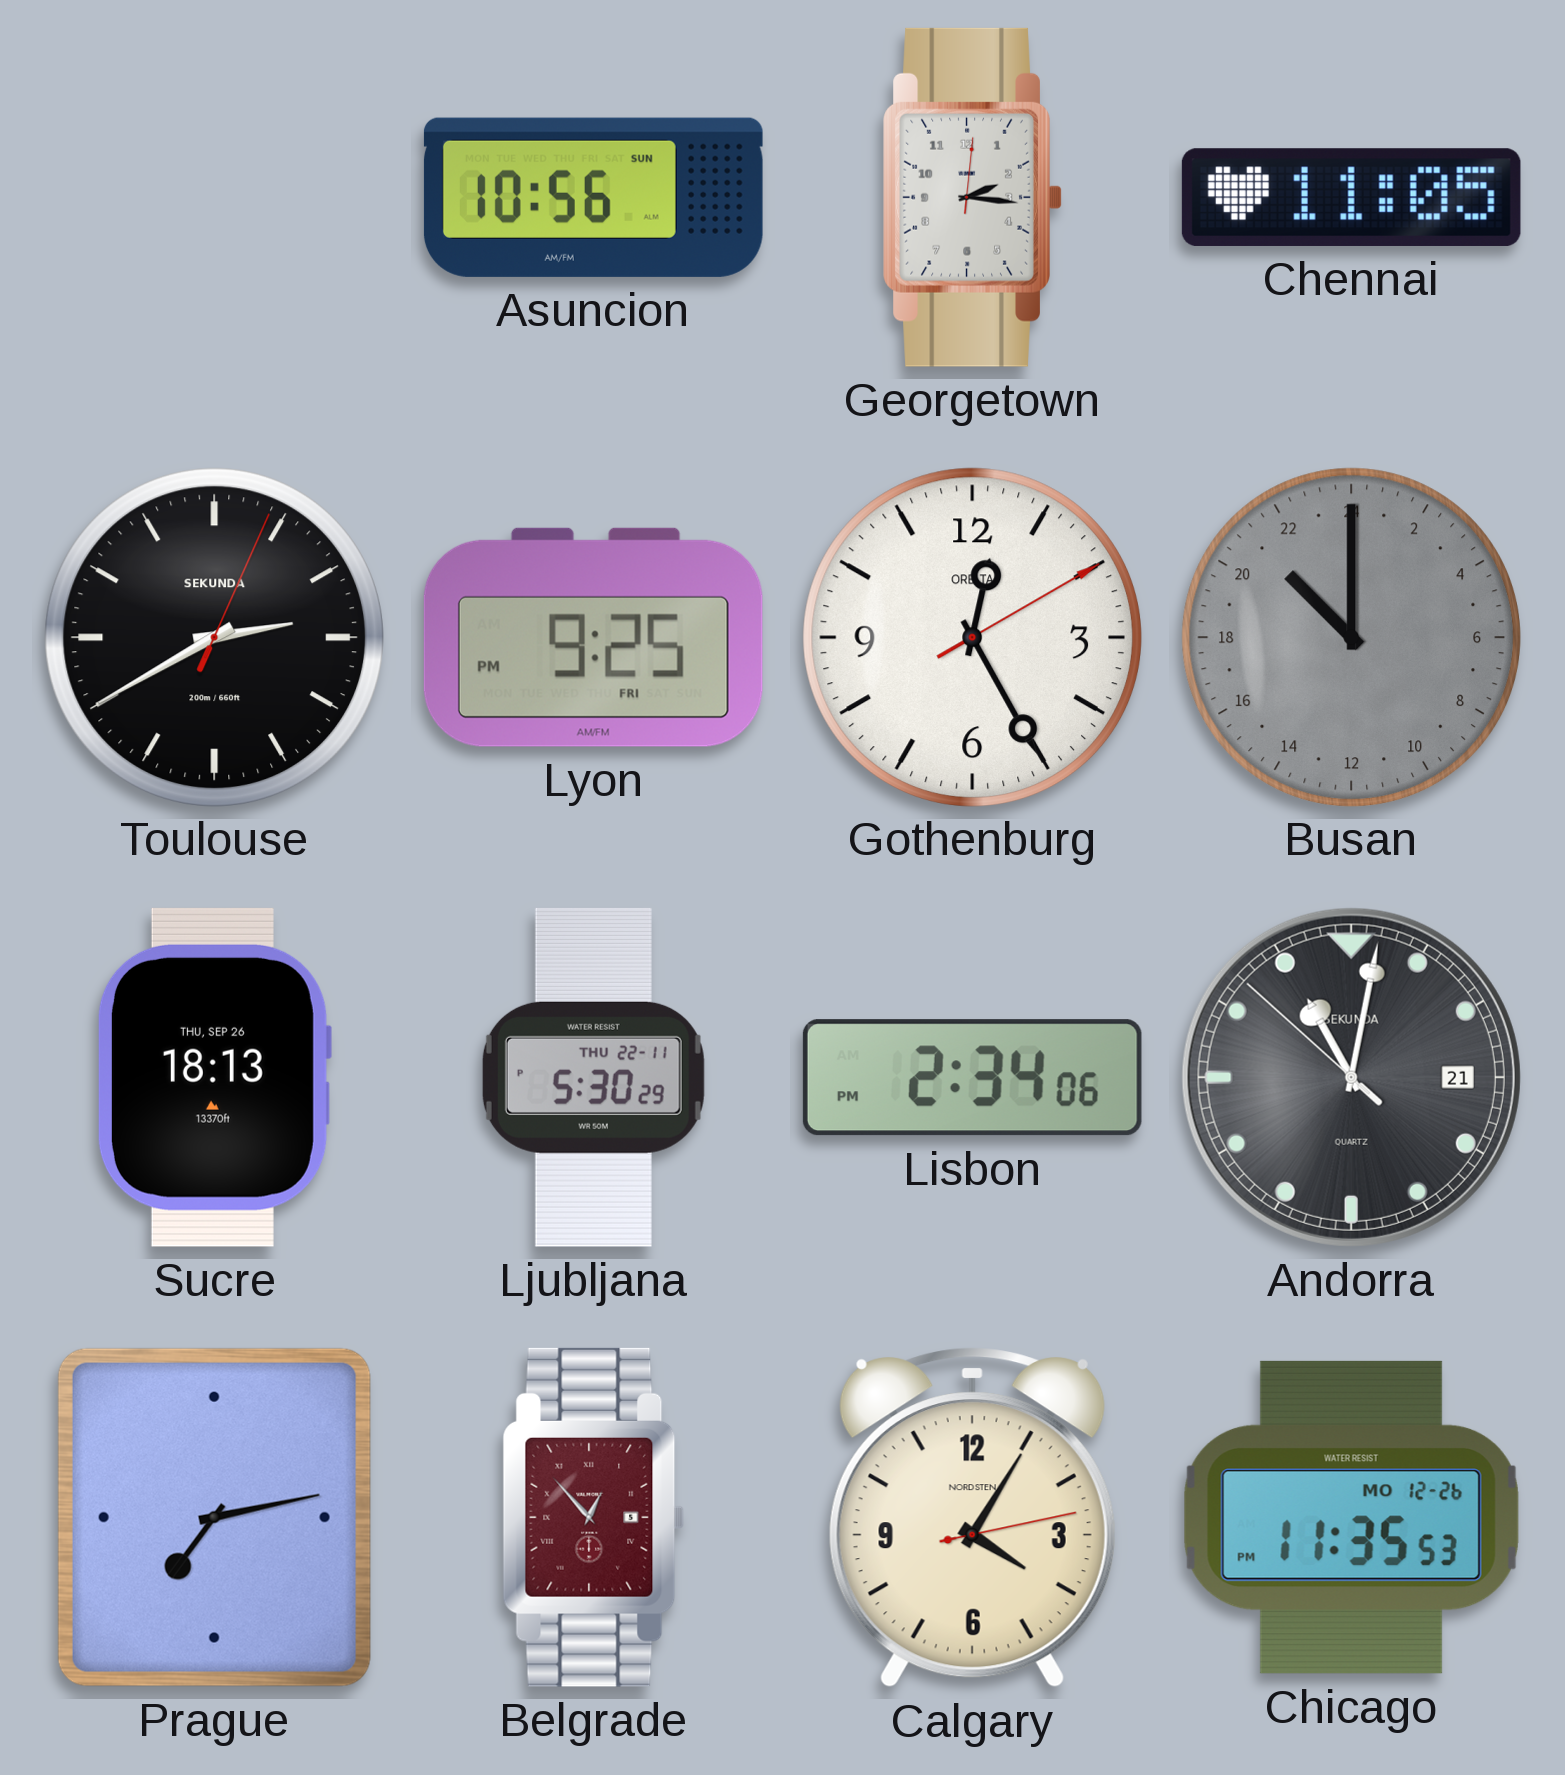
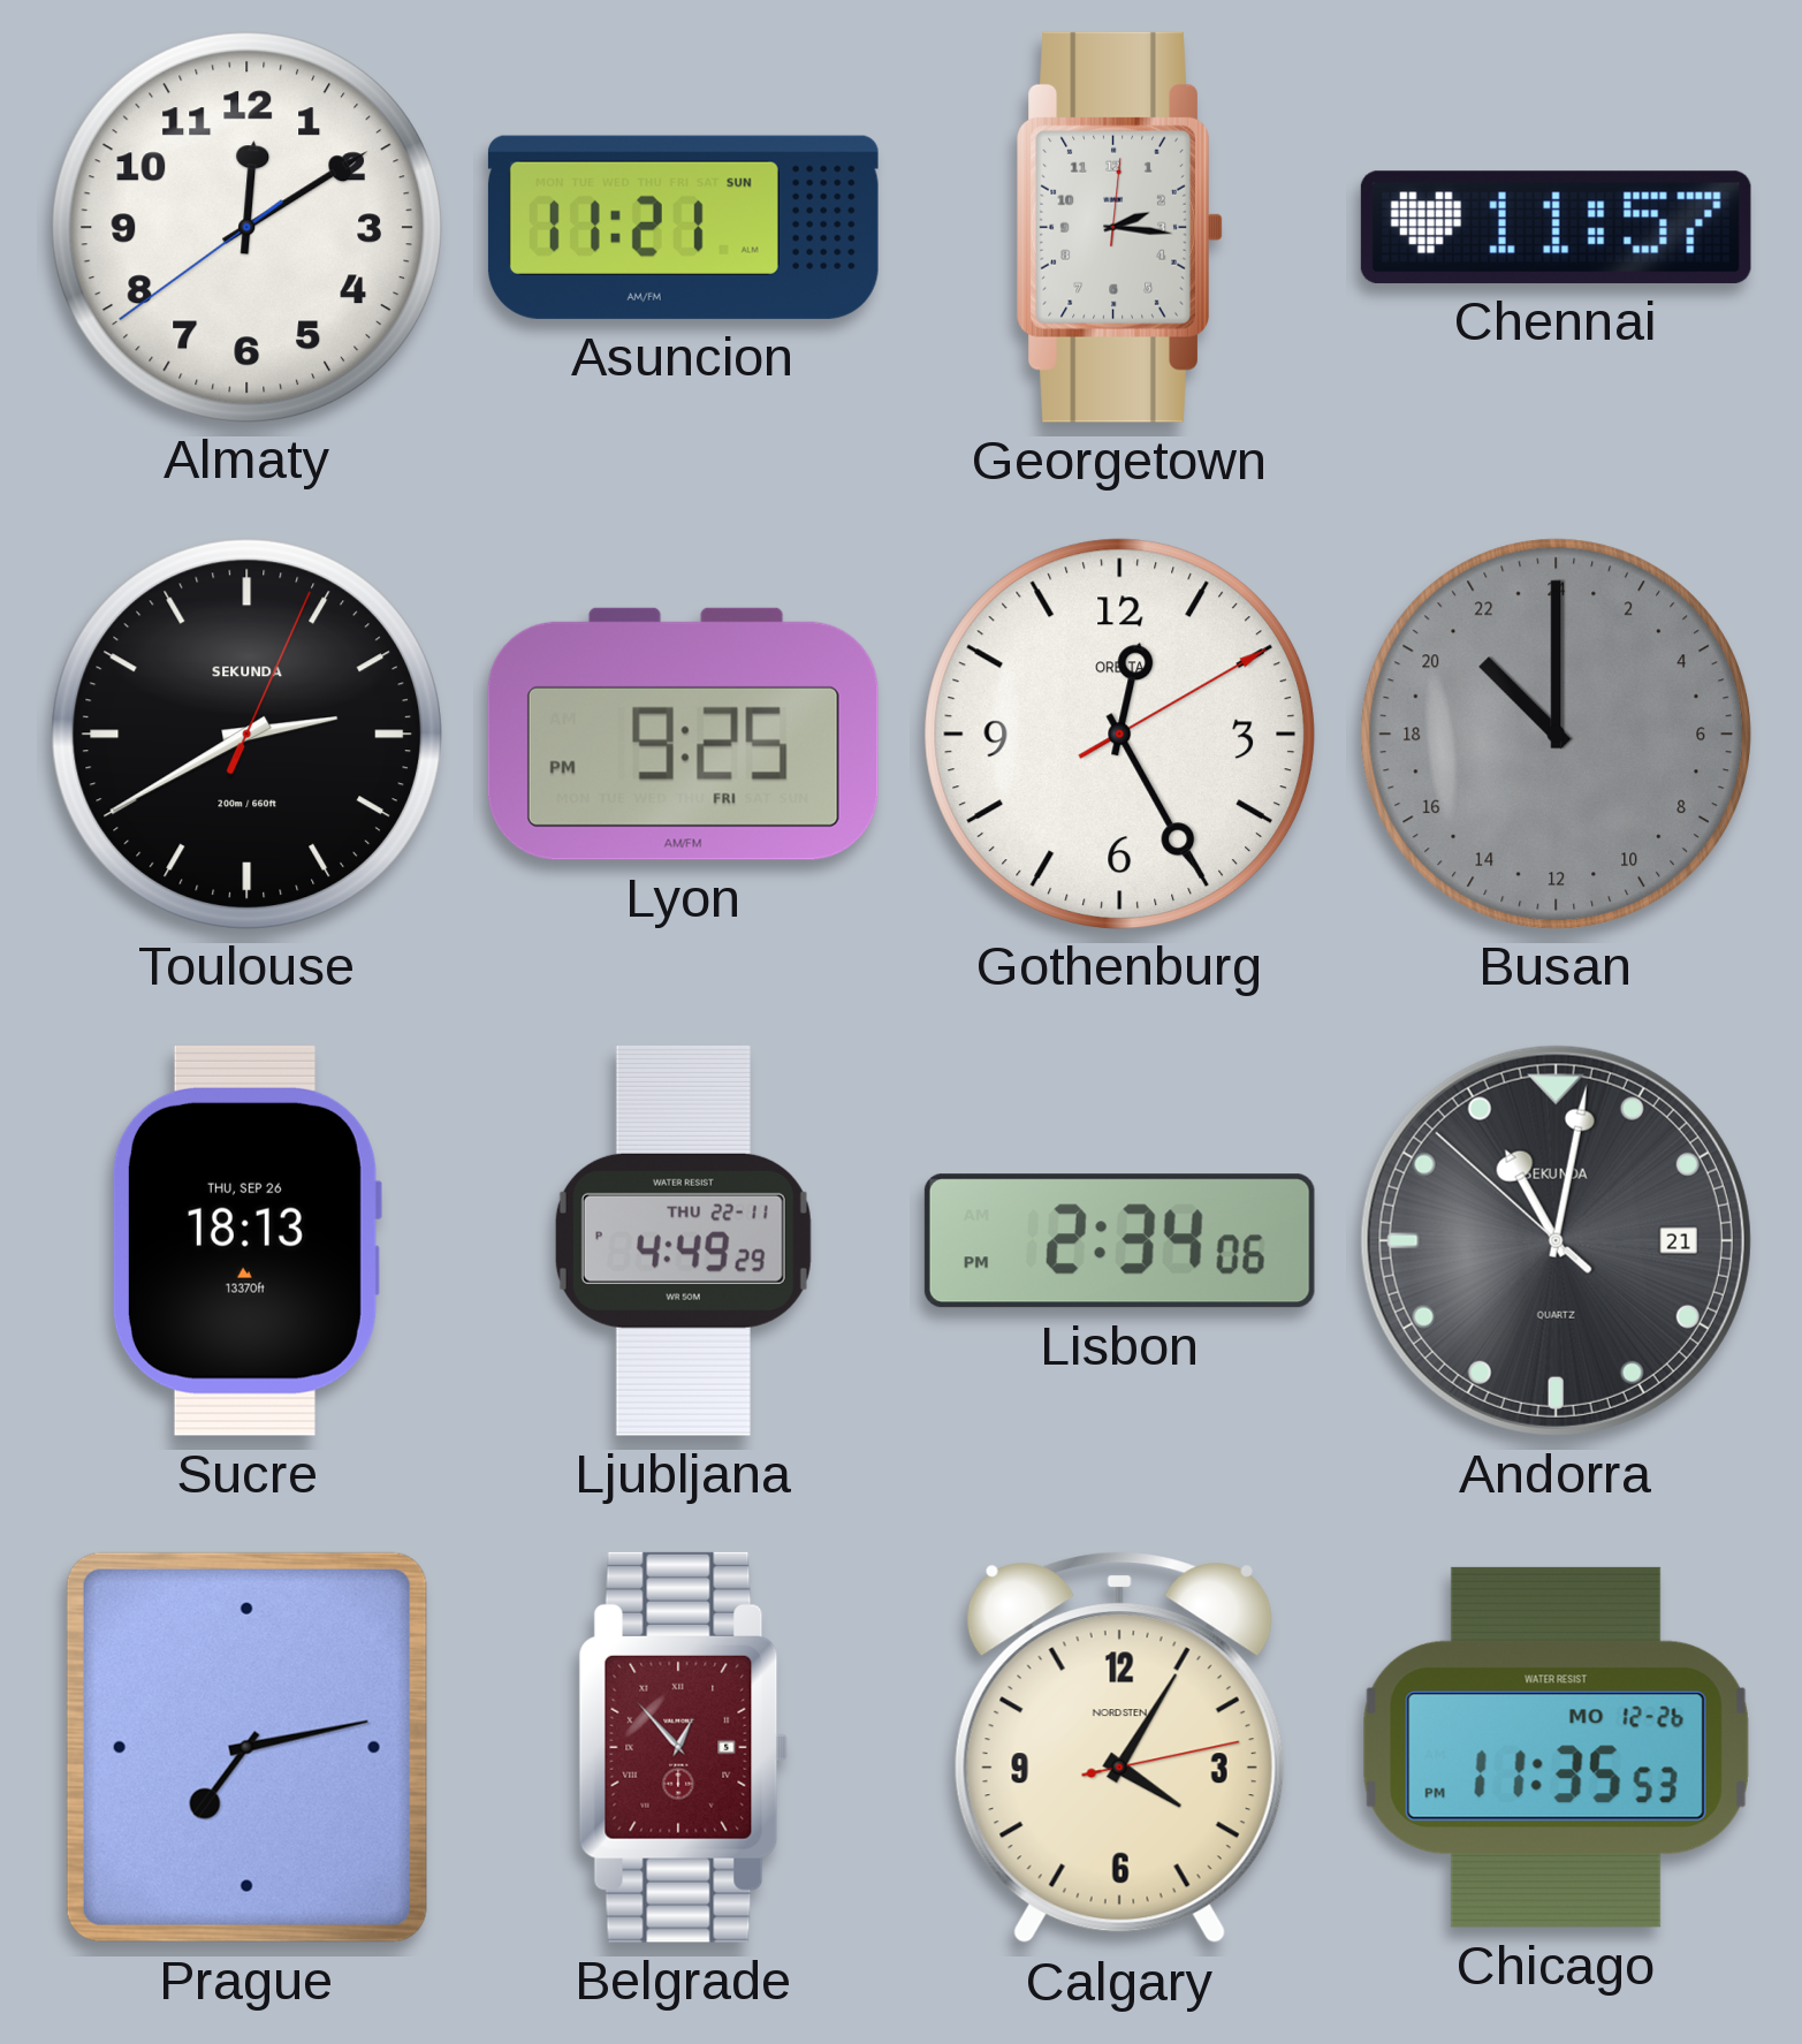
Almaty: none -> 12:09 (246, 227)
Asuncion: 10:56 -> 11:21 (683, 227)
Chennai: 11:05 -> 11:57 (1556, 227)
Ljubljana: 5:30 -> 4:49 (683, 1240)
